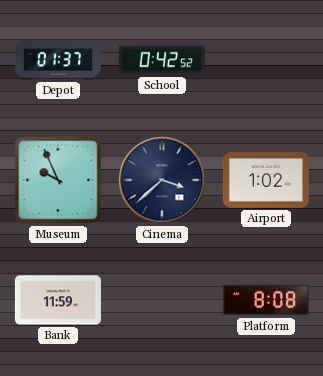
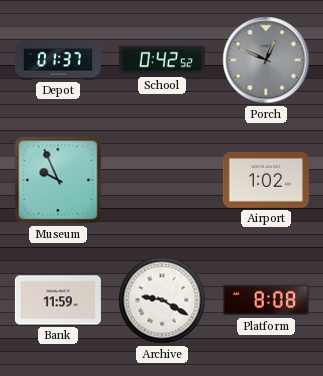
Porch: none -> 12:49 (266, 60)
Cinema: 3:38 -> none (162, 180)
Archive: none -> 9:20 (162, 300)
